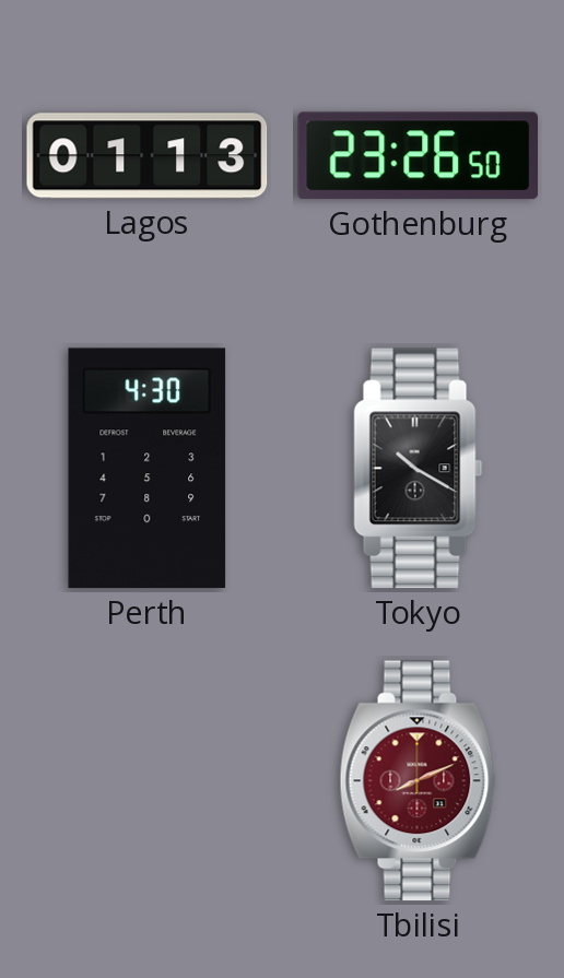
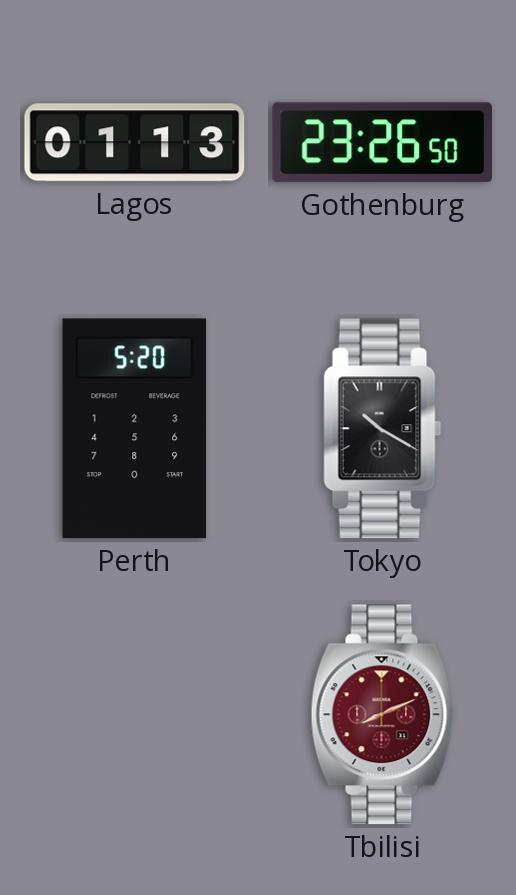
Perth: 4:30 -> 5:20 (135, 429)
